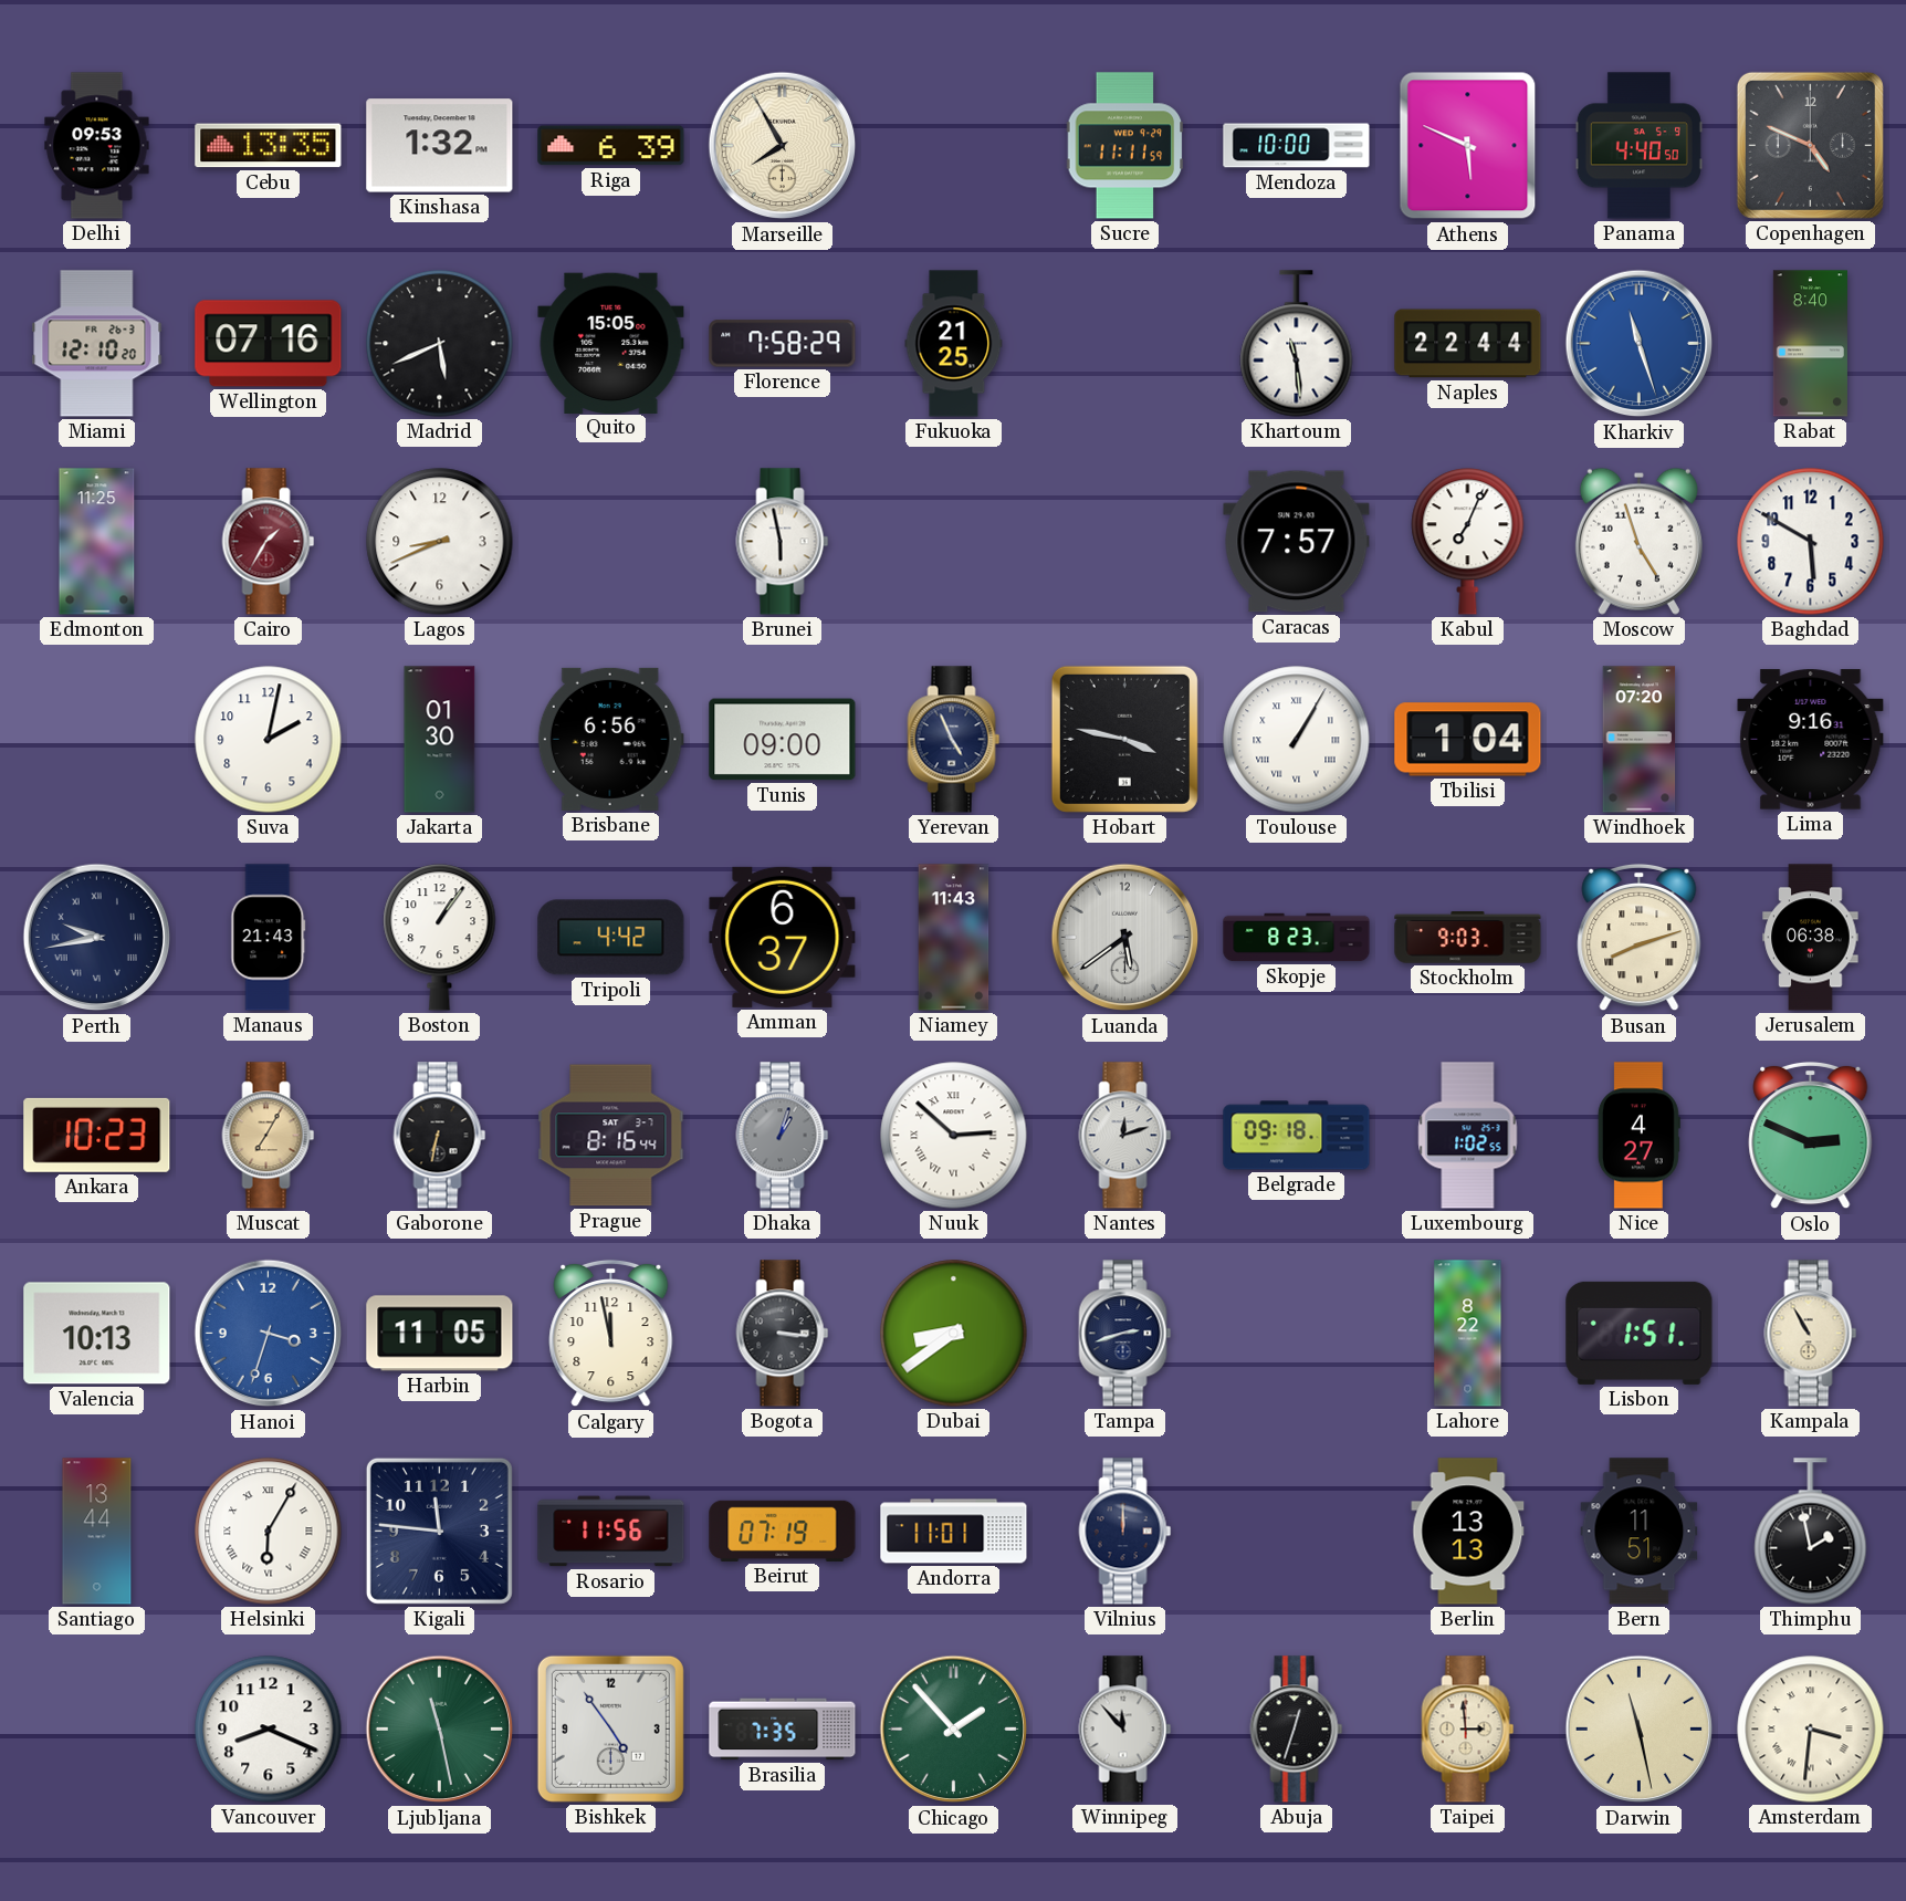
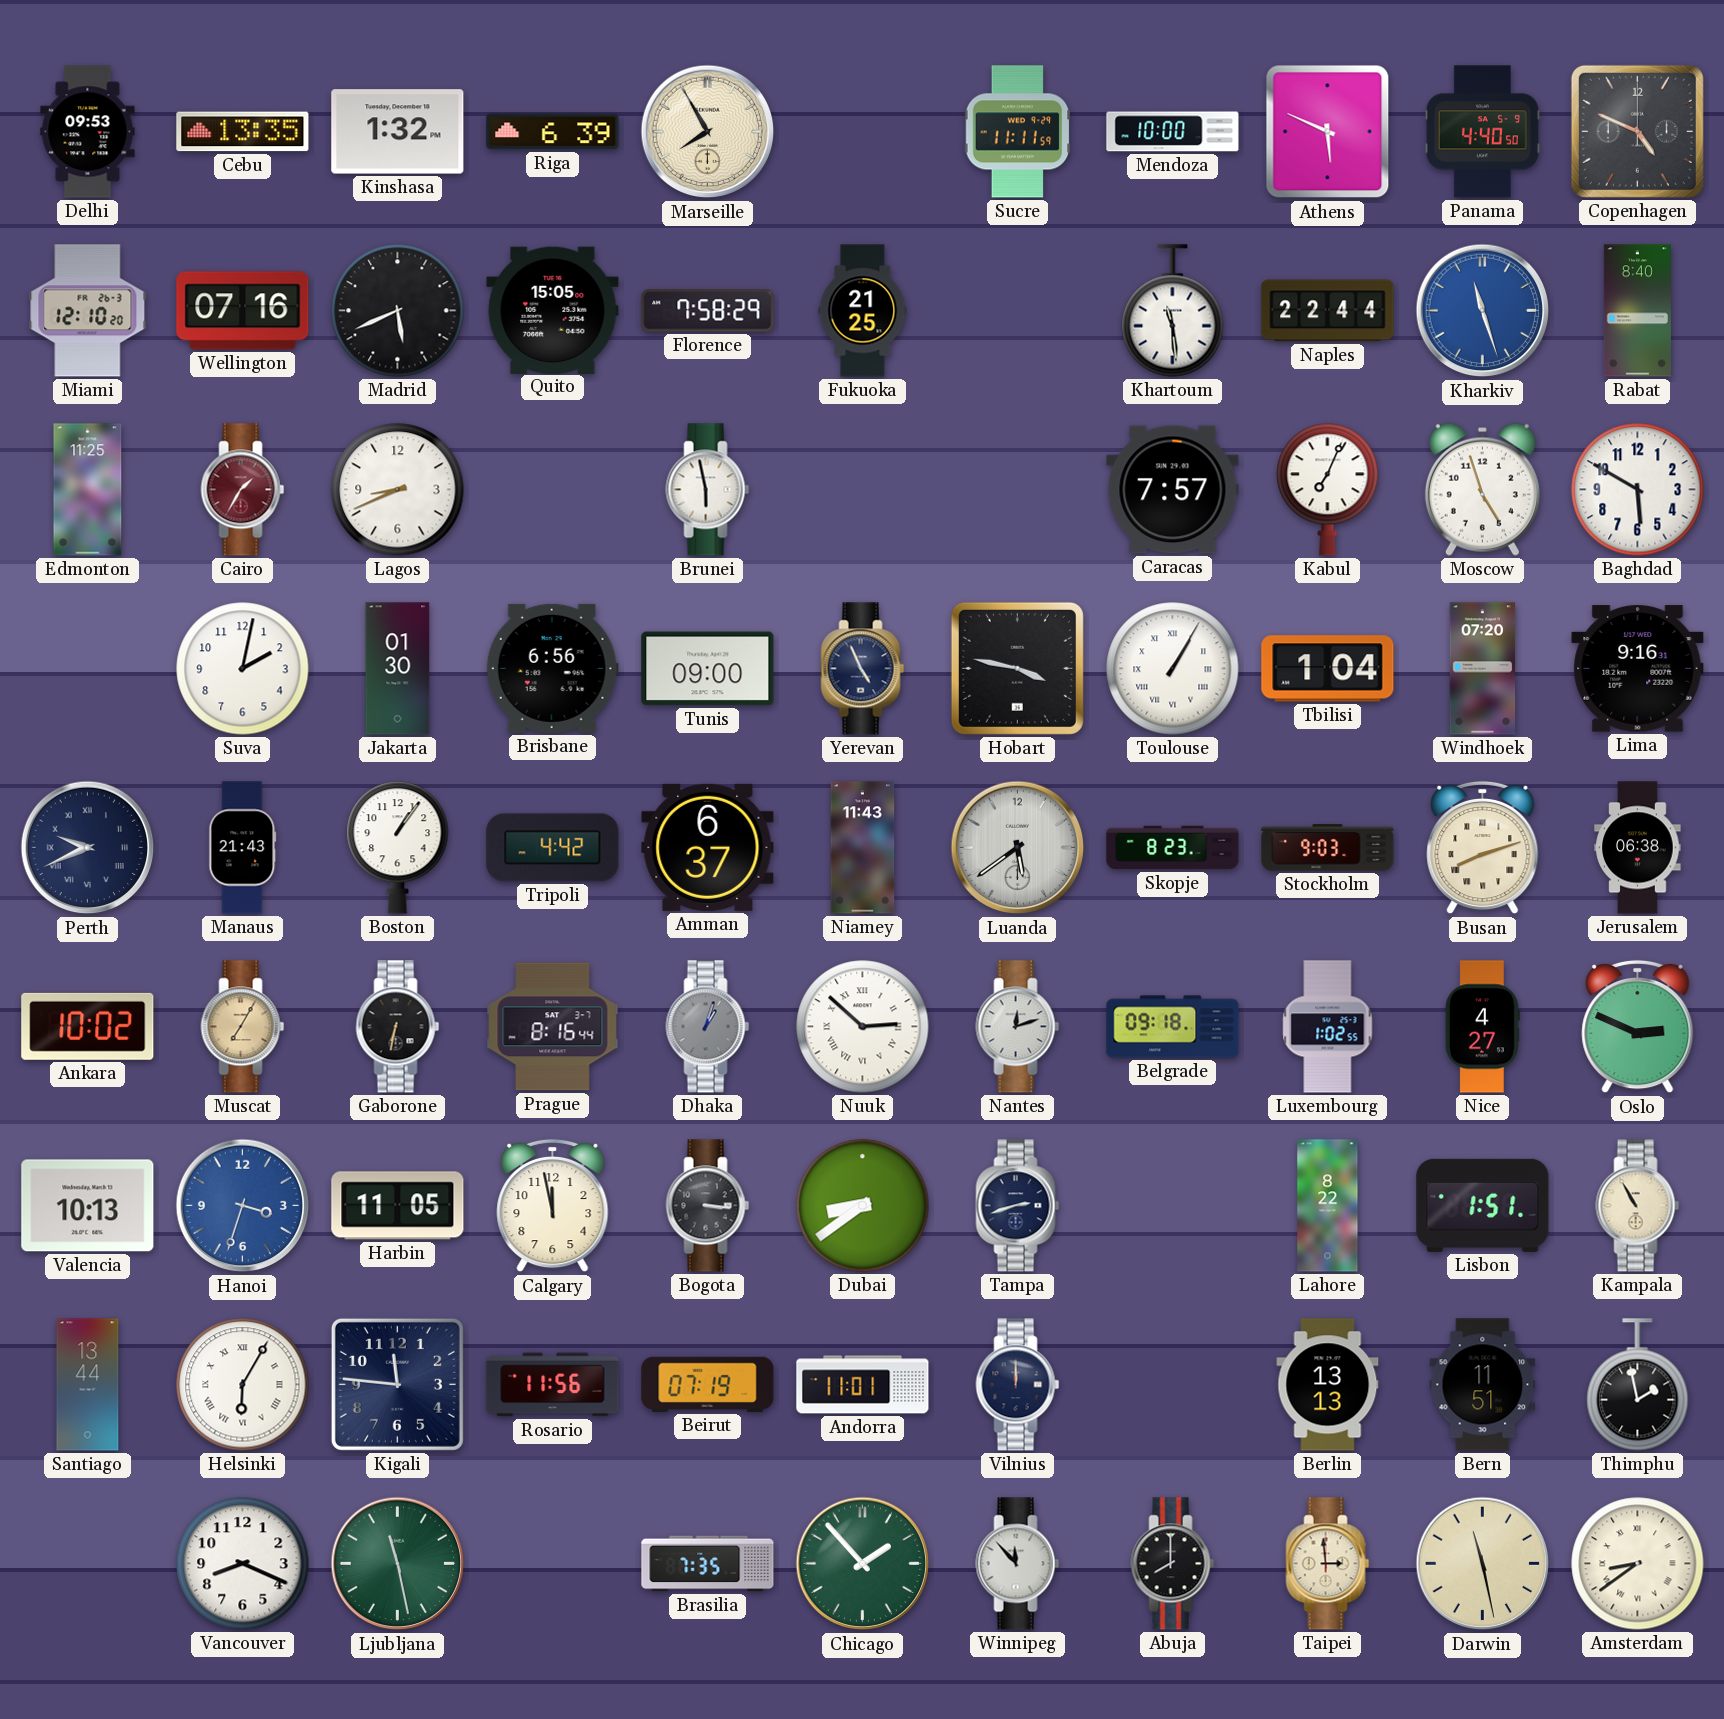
Perth: 9:43 -> 9:41 (88, 848)
Ankara: 10:23 -> 10:02 (88, 1026)
Bishkek: 4:54 -> none (610, 1728)
Abuja: 12:33 -> 8:00 (1173, 1564)
Amsterdam: 3:31 -> 8:39 (1638, 1564)
